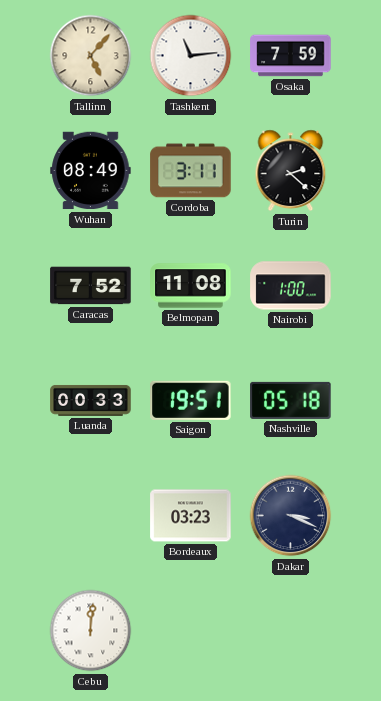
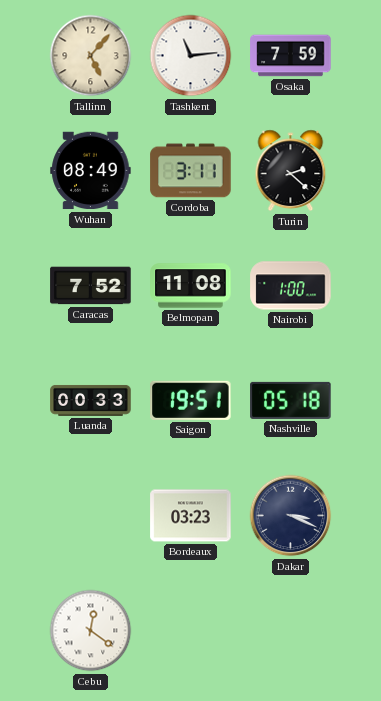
Cebu: 12:01 -> 12:21 (91, 631)
